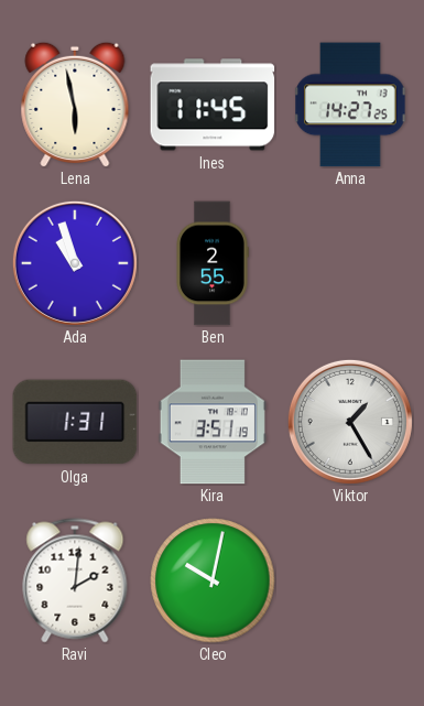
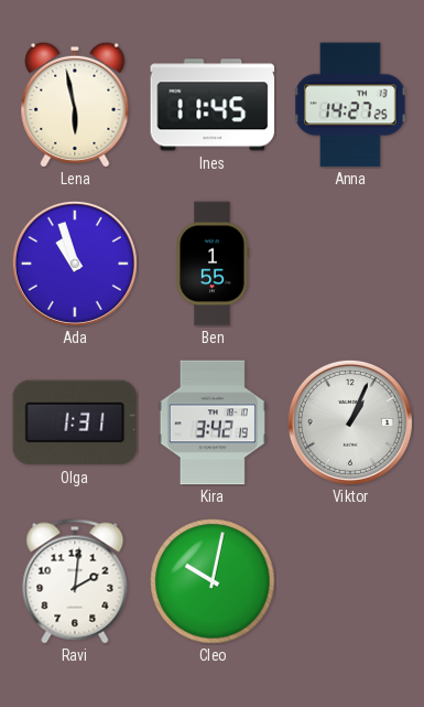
Ben: 2:55 -> 1:55 (213, 264)
Kira: 3:51 -> 3:42 (213, 422)
Viktor: 1:25 -> 1:04 (350, 422)
